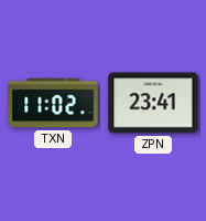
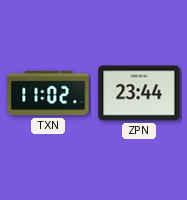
ZPN: 23:41 -> 23:44 (139, 93)
